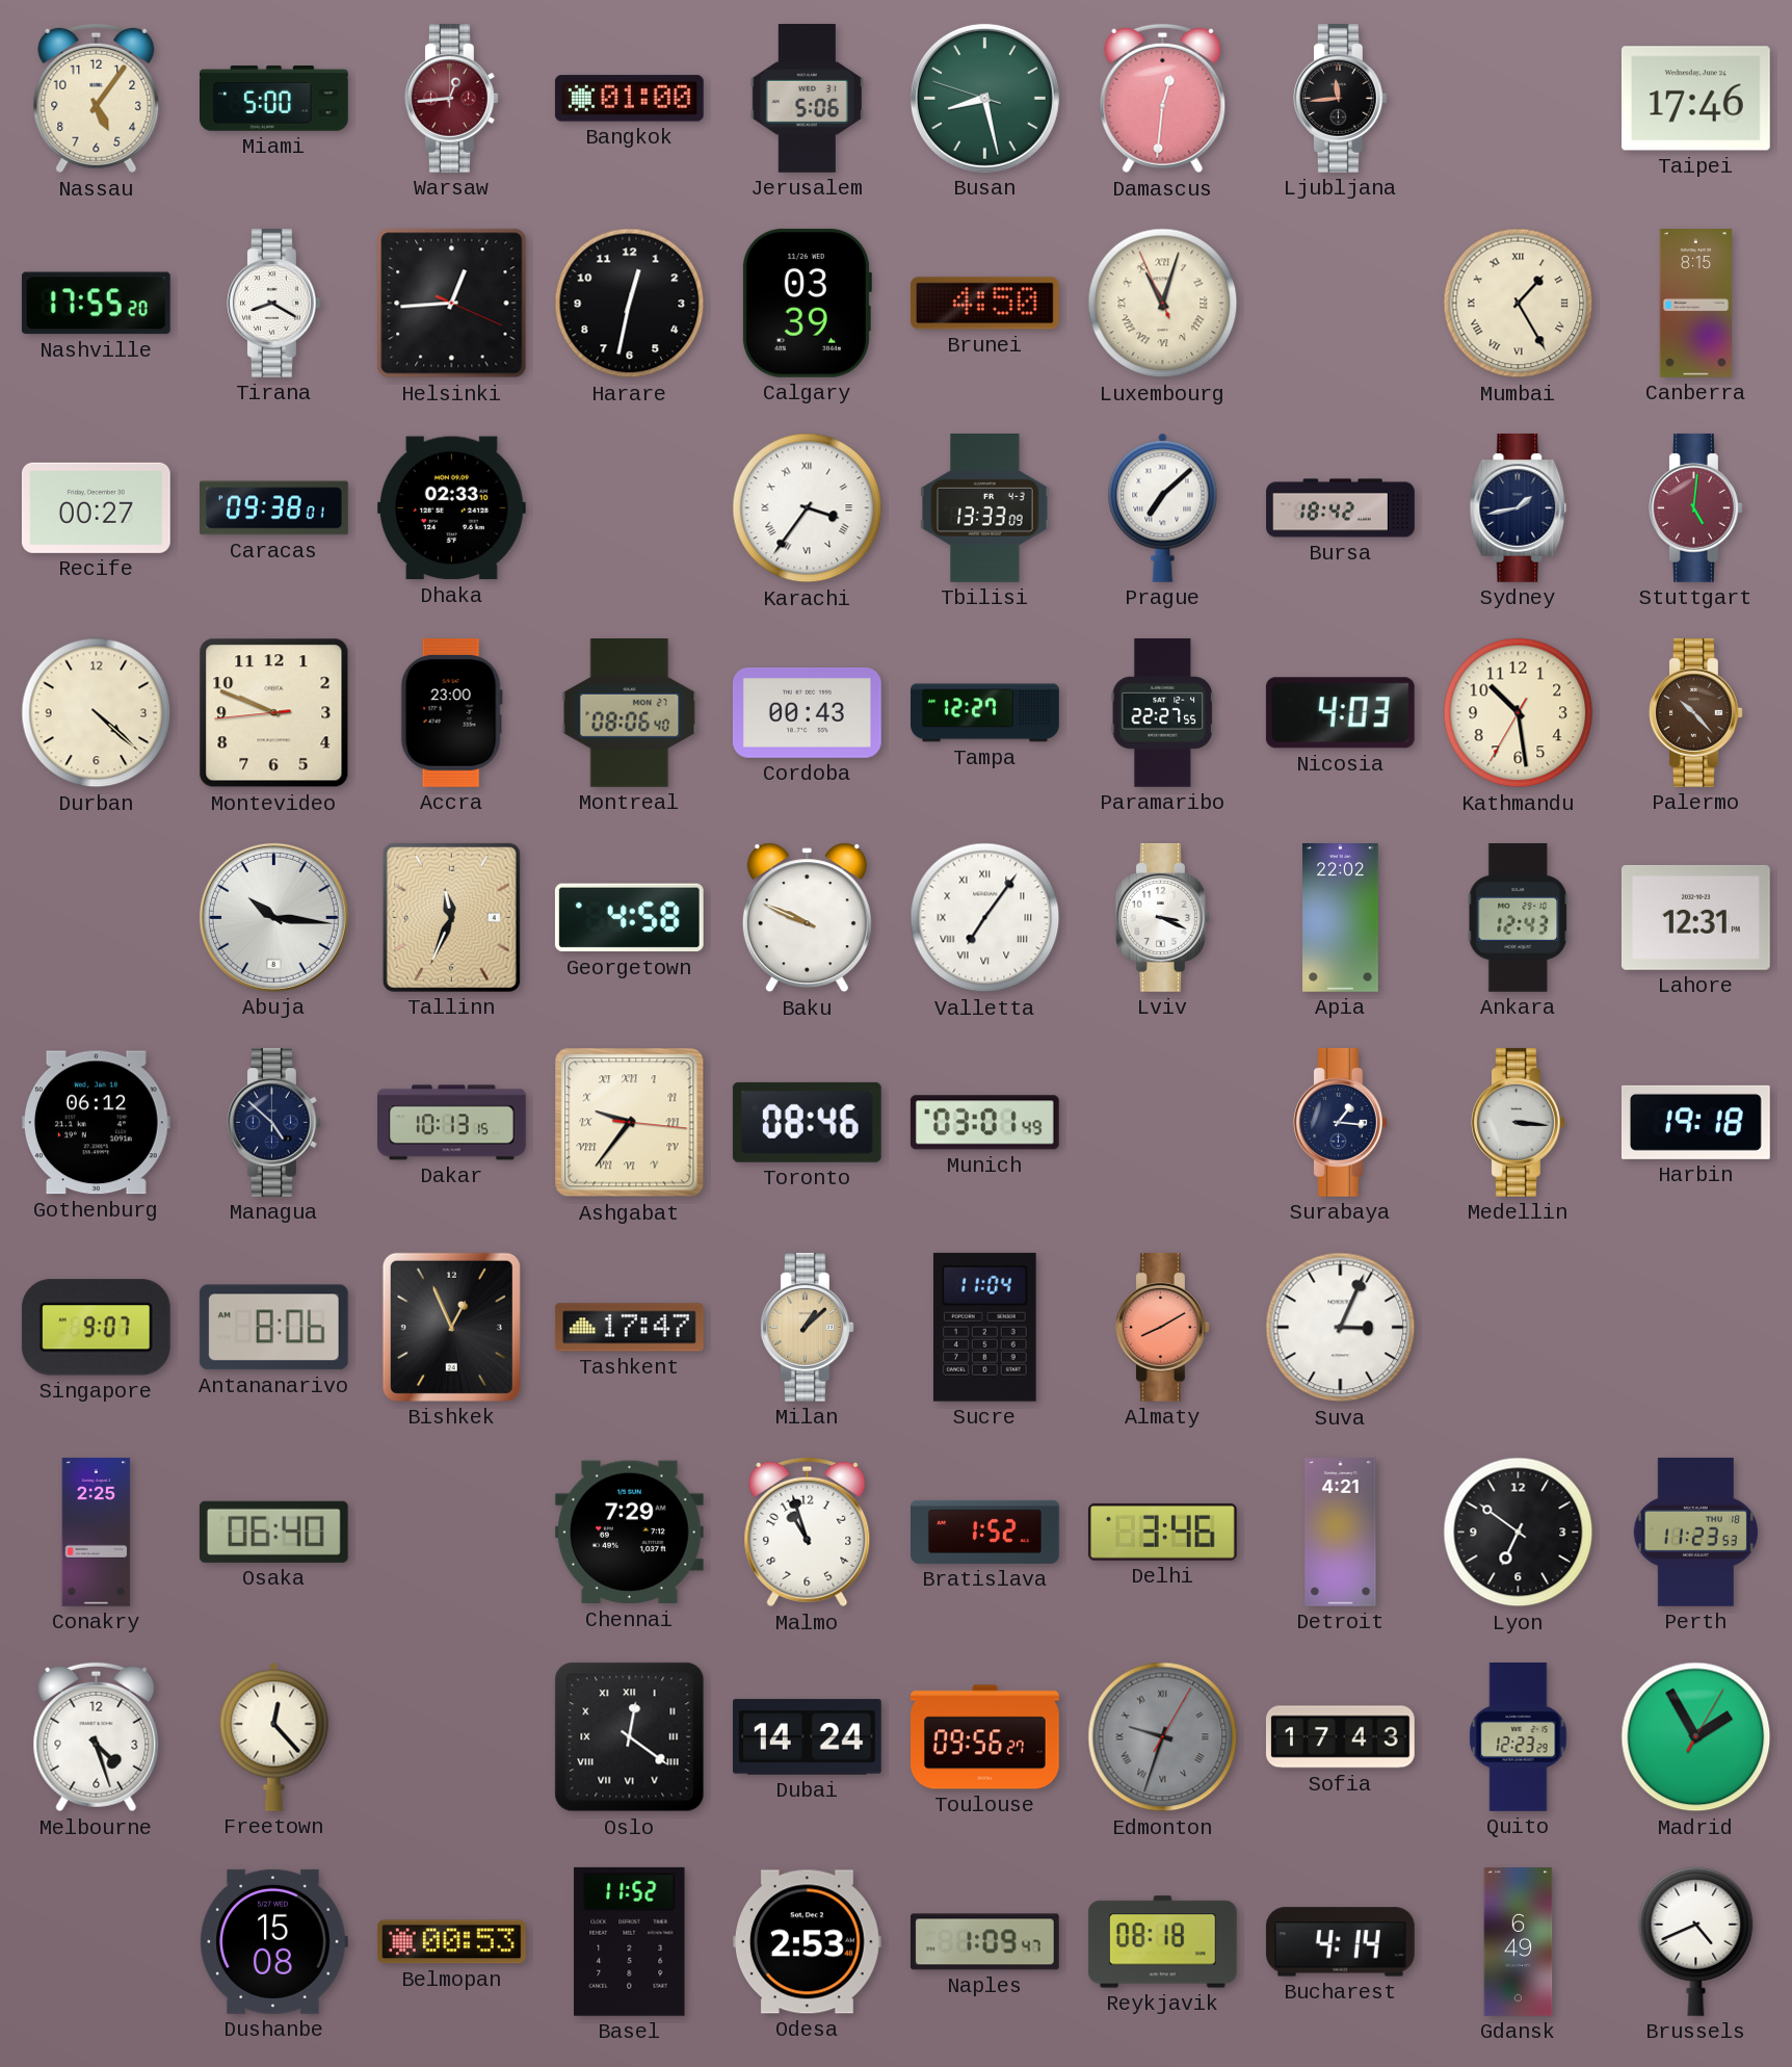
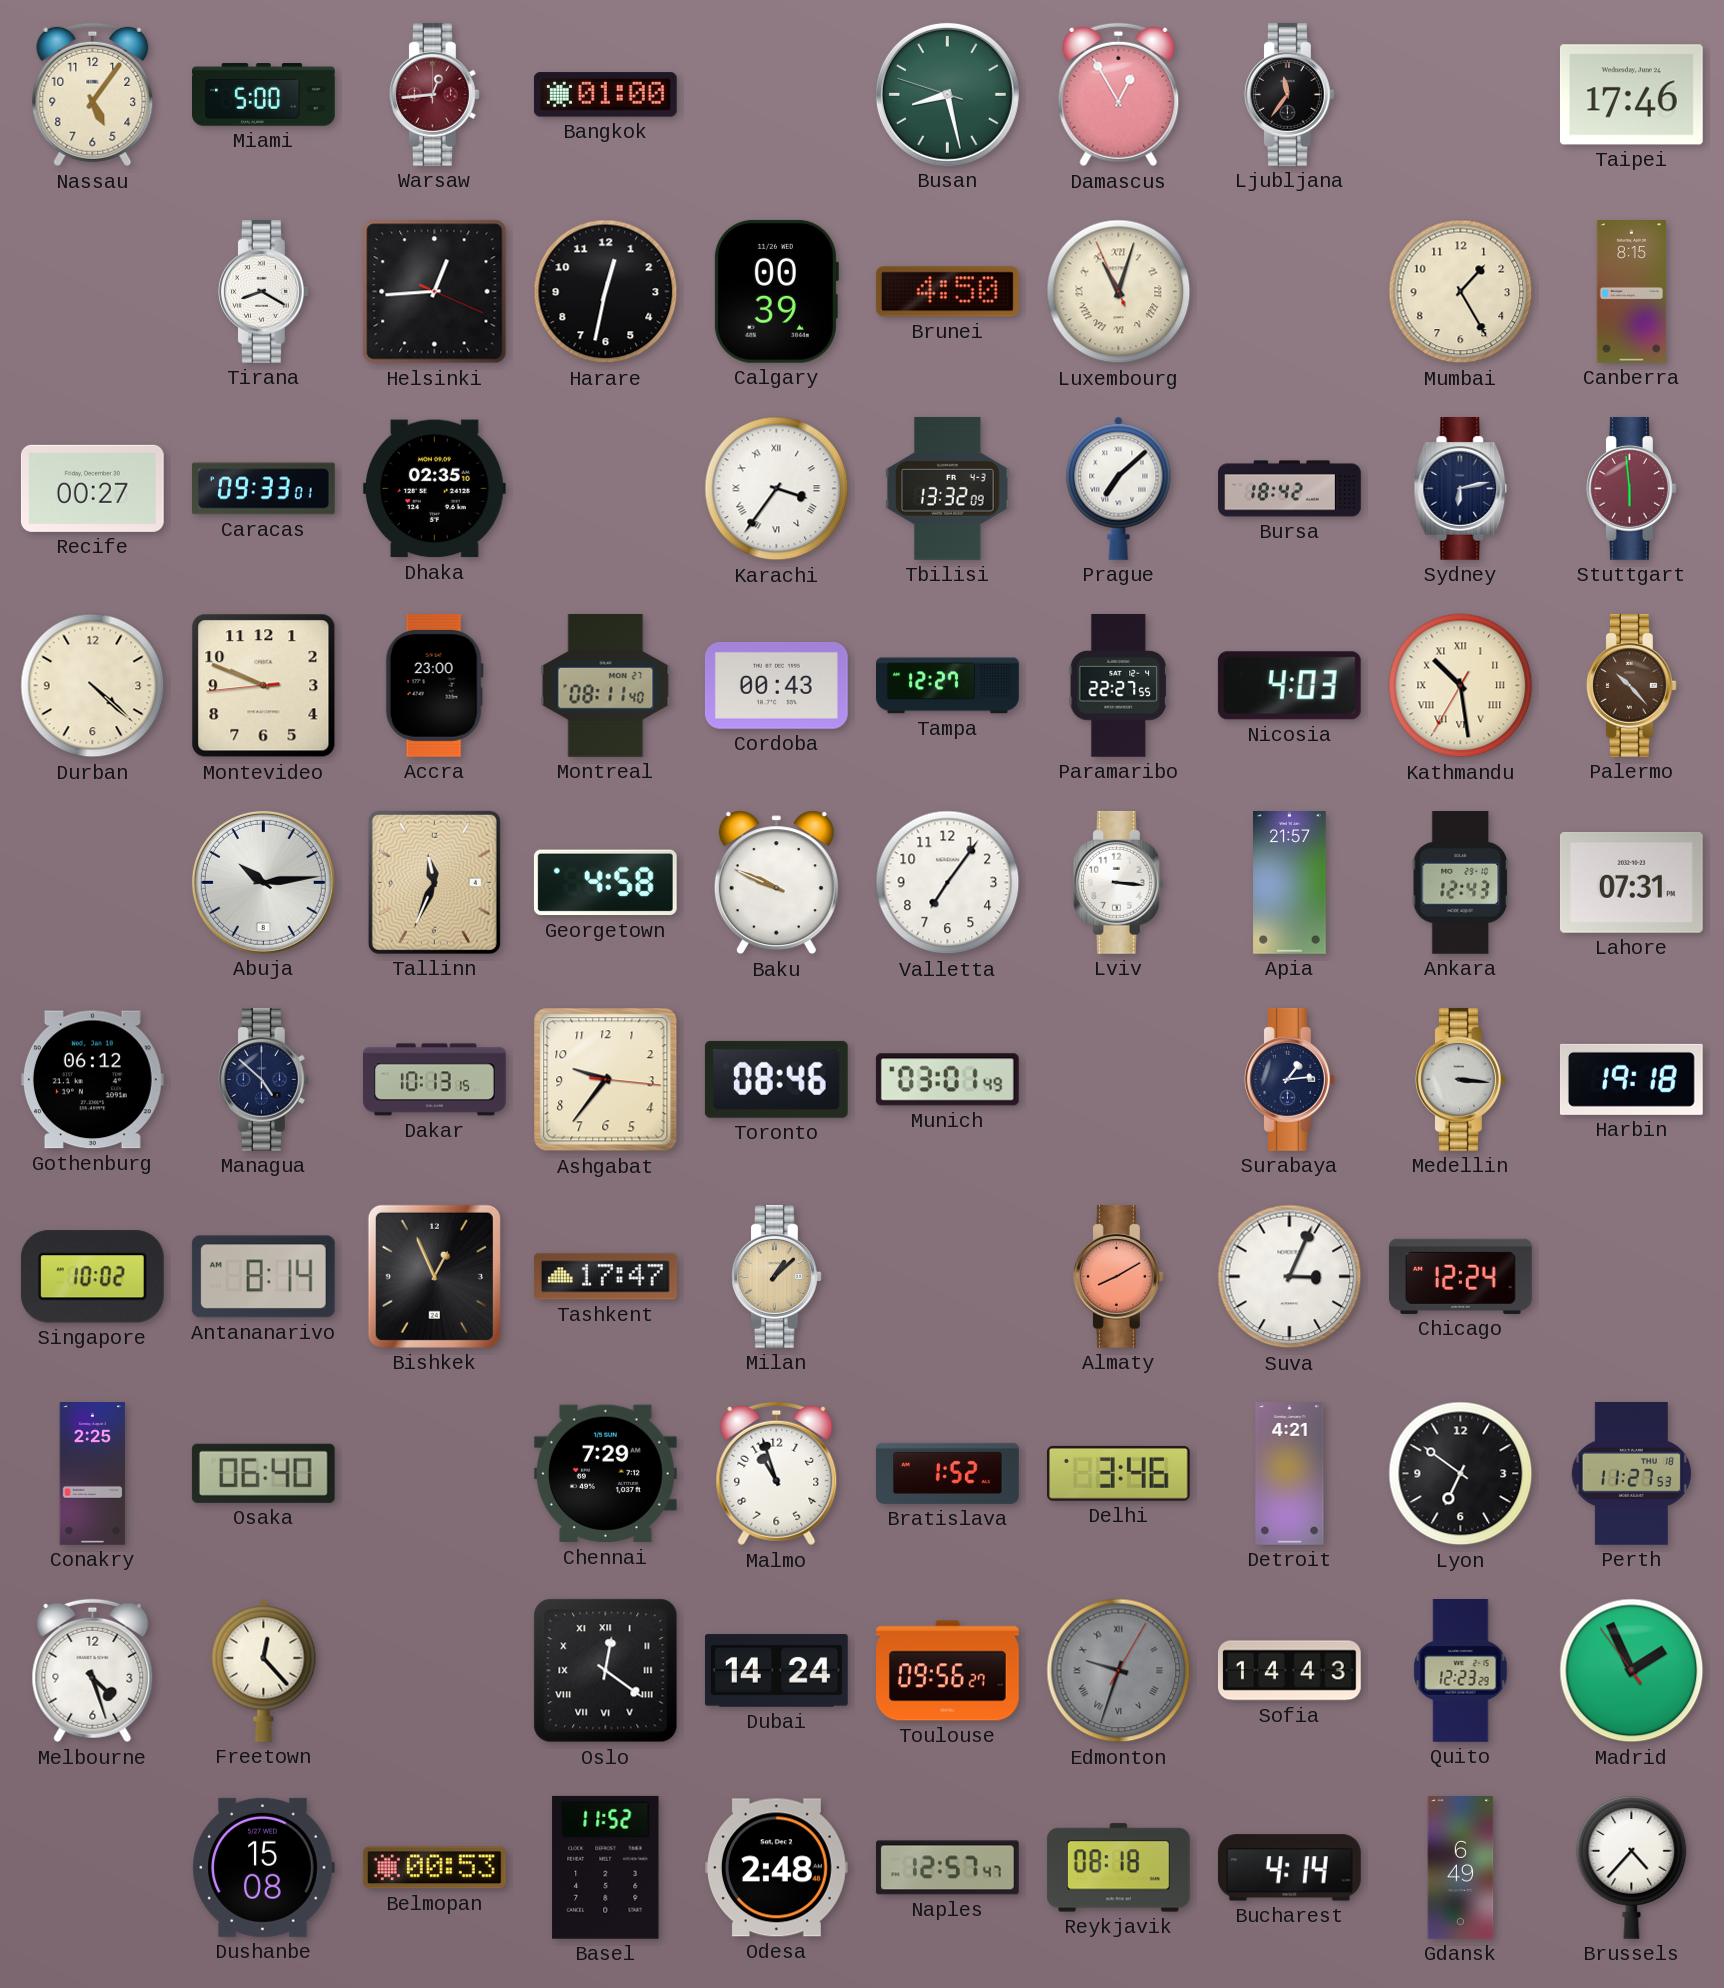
Jerusalem: 5:06 -> none (807, 98)
Damascus: 12:31 -> 12:55 (1119, 95)
Ljubljana: 11:44 -> 11:36 (1289, 94)
Nashville: 17:55 -> none (96, 304)
Calgary: 03:39 -> 00:39 (776, 291)
Mumbai numerals: Roman -> Arabic (1461, 292)
Caracas: 09:38 -> 09:33 (264, 489)
Dhaka: 02:33 -> 02:35 (434, 489)
Tbilisi: 13:33 -> 13:32 (948, 488)
Sydney: 1:43 -> 6:13 (1461, 488)
Stuttgart: 5:01 -> 5:59 (1631, 488)
Montreal: 08:06 -> 08:11 (606, 686)
Kathmandu numerals: Arabic -> Roman (1461, 686)
Abuja: 10:16 -> 10:14 (263, 882)
Valletta numerals: Roman -> Arabic (948, 883)
Lviv: 3:19 -> 3:16 (1118, 882)
Apia: 22:02 -> 21:57 (1290, 883)
Lahore: 12:31 -> 07:31 (1631, 882)
Ashgabat numerals: Roman -> Arabic (606, 1080)
Surabaya: 1:16 -> 1:14 (1289, 1079)
Singapore: 9:07 -> 10:02 (92, 1277)
Antananarivo: 8:06 -> 8:14 (263, 1277)
Sucre: 11:04 -> none (984, 1327)
Chicago: none -> 12:24 (1461, 1276)
Perth: 11:23 -> 11:27 (1631, 1473)
Sofia: 17:43 -> 14:43 (1289, 1671)
Madrid: 1:55:05 -> 1:55:54 (1632, 1671)
Odesa: 2:53 -> 2:48 (776, 1868)
Naples: 1:09 -> 12:57 (947, 1868)
Brussels: 4:41 -> 4:37 (1632, 1867)
